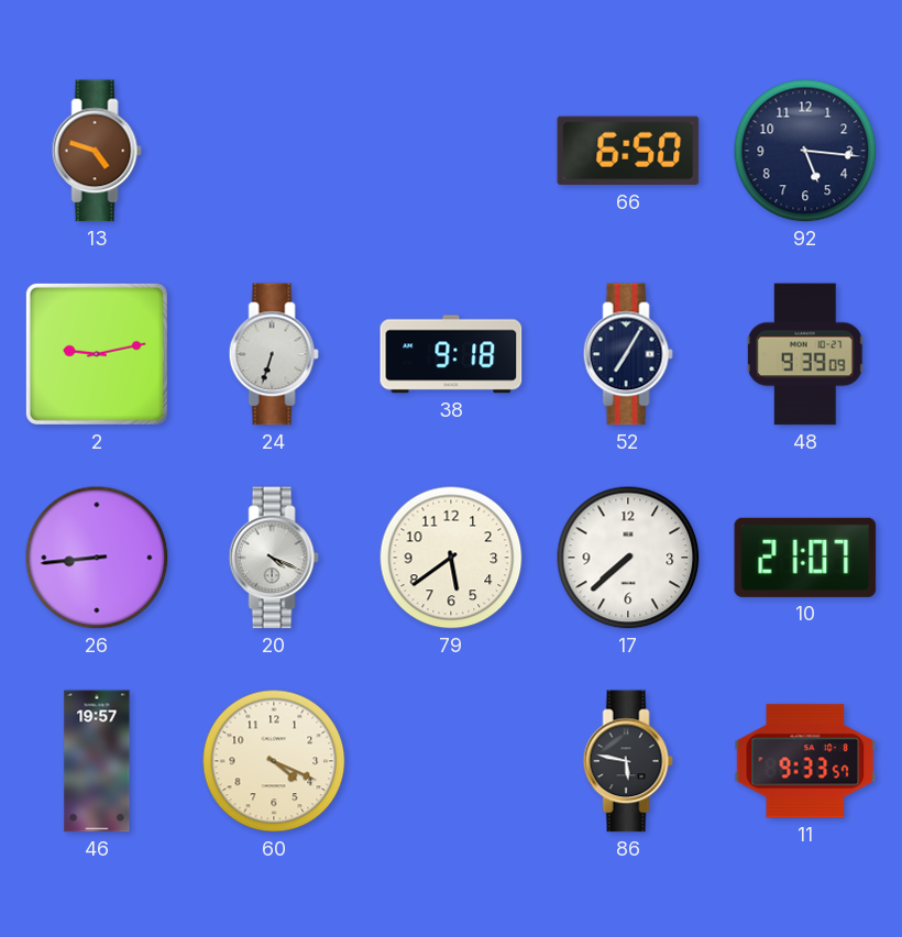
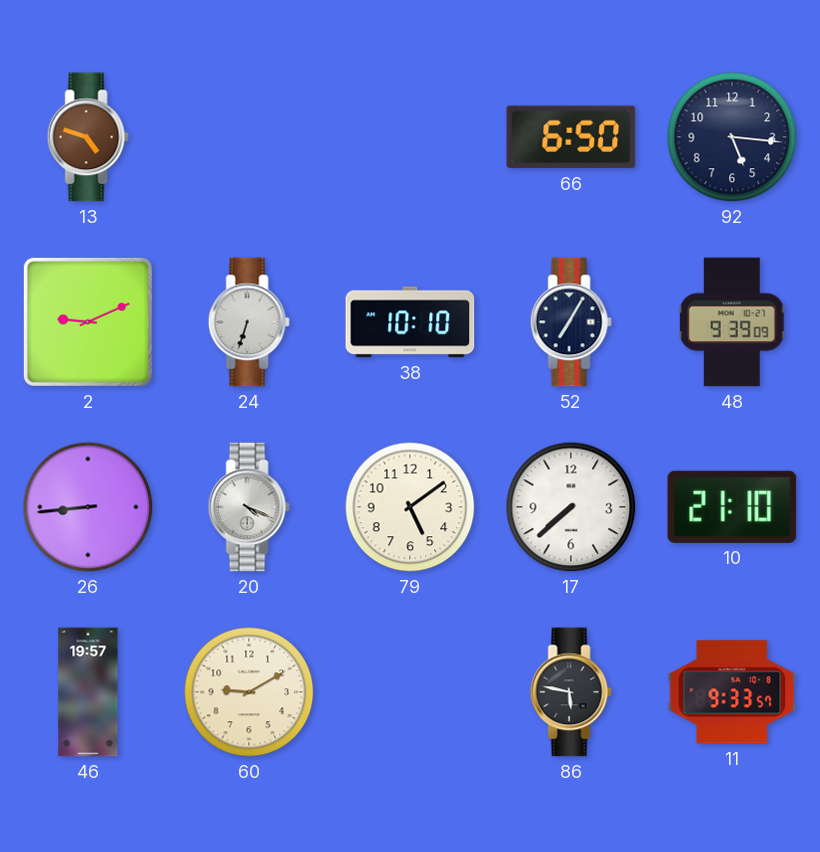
2: 9:13 -> 9:11 (88, 322)
38: 9:18 -> 10:10 (410, 322)
79: 5:39 -> 5:09 (410, 507)
10: 21:07 -> 21:10 (732, 507)
60: 4:19 -> 9:10 (249, 692)
